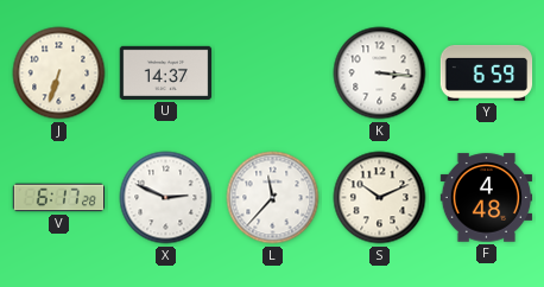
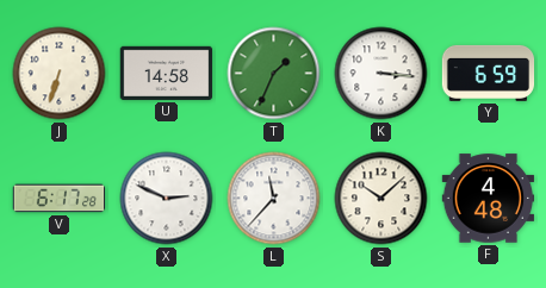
U: 14:37 -> 14:58 (167, 73)
T: none -> 1:34 (274, 74)
S: 10:11 -> 10:08 (381, 199)
